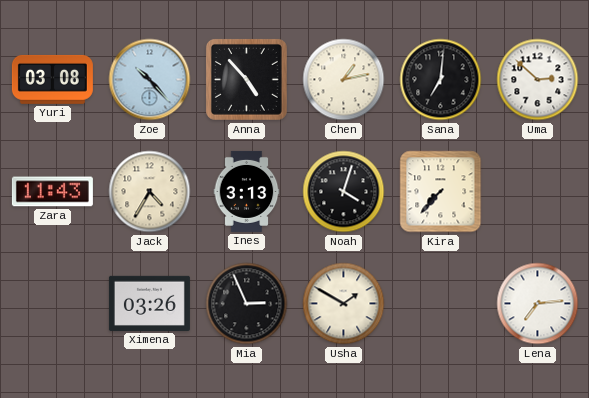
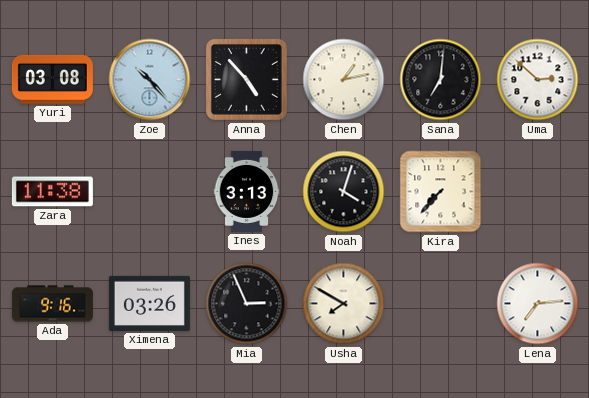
Zara: 11:43 -> 11:38 (52, 192)
Jack: 4:35 -> none (150, 192)
Ada: none -> 9:16 (52, 304)
Usha: 1:50 -> 7:50 (344, 304)
